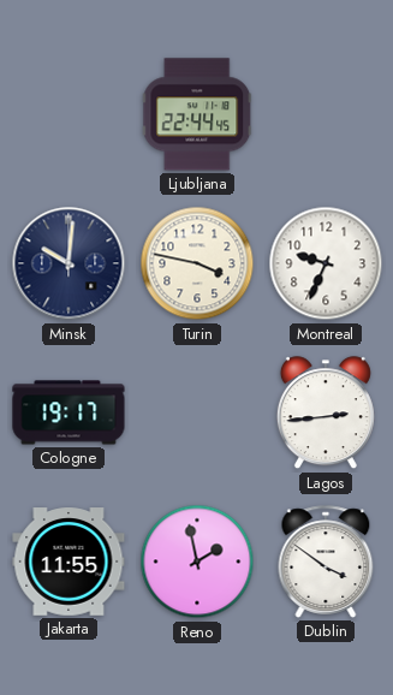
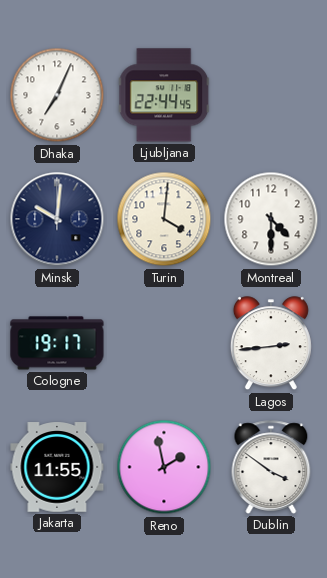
Dhaka: none -> 7:04 (57, 95)
Turin: 3:47 -> 4:01 (164, 219)
Montreal: 9:34 -> 4:30 (271, 219)
